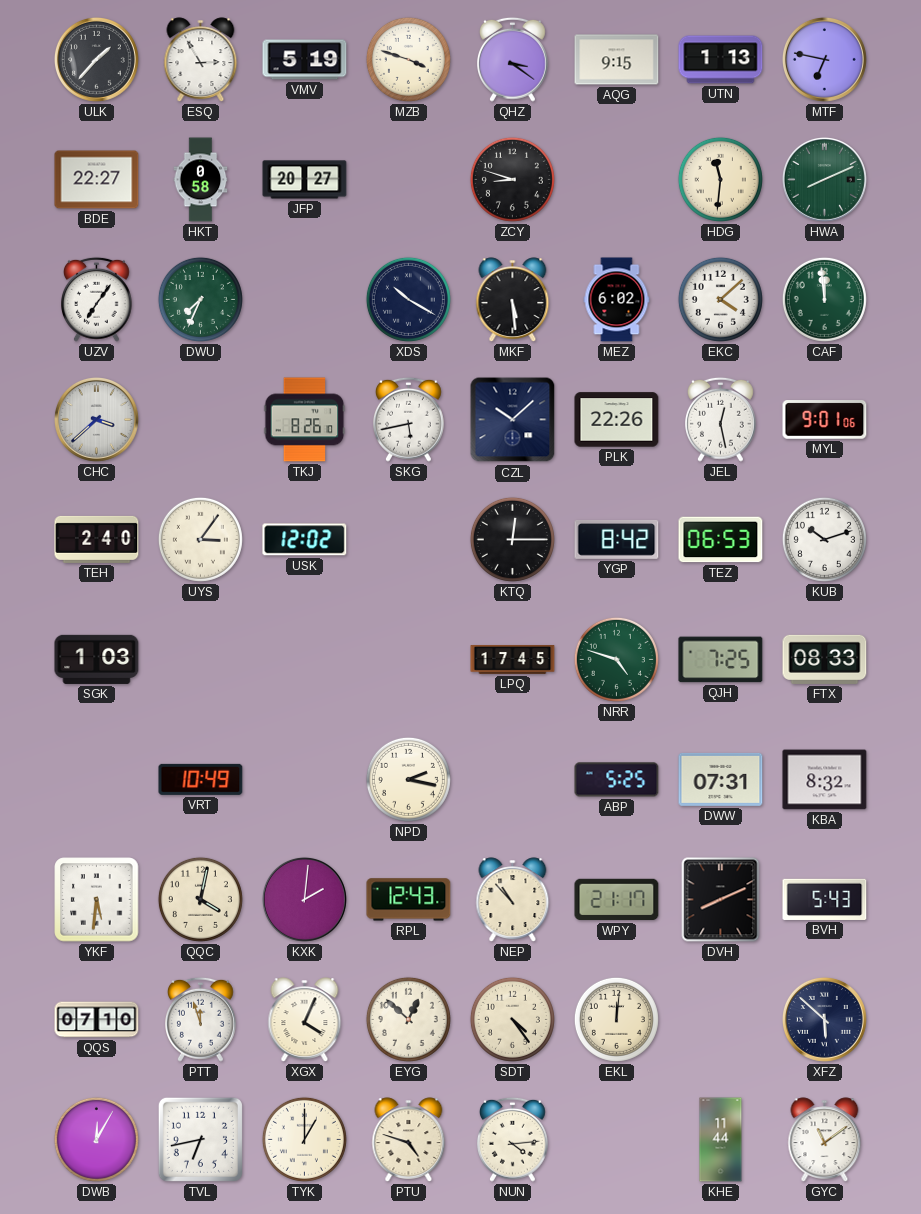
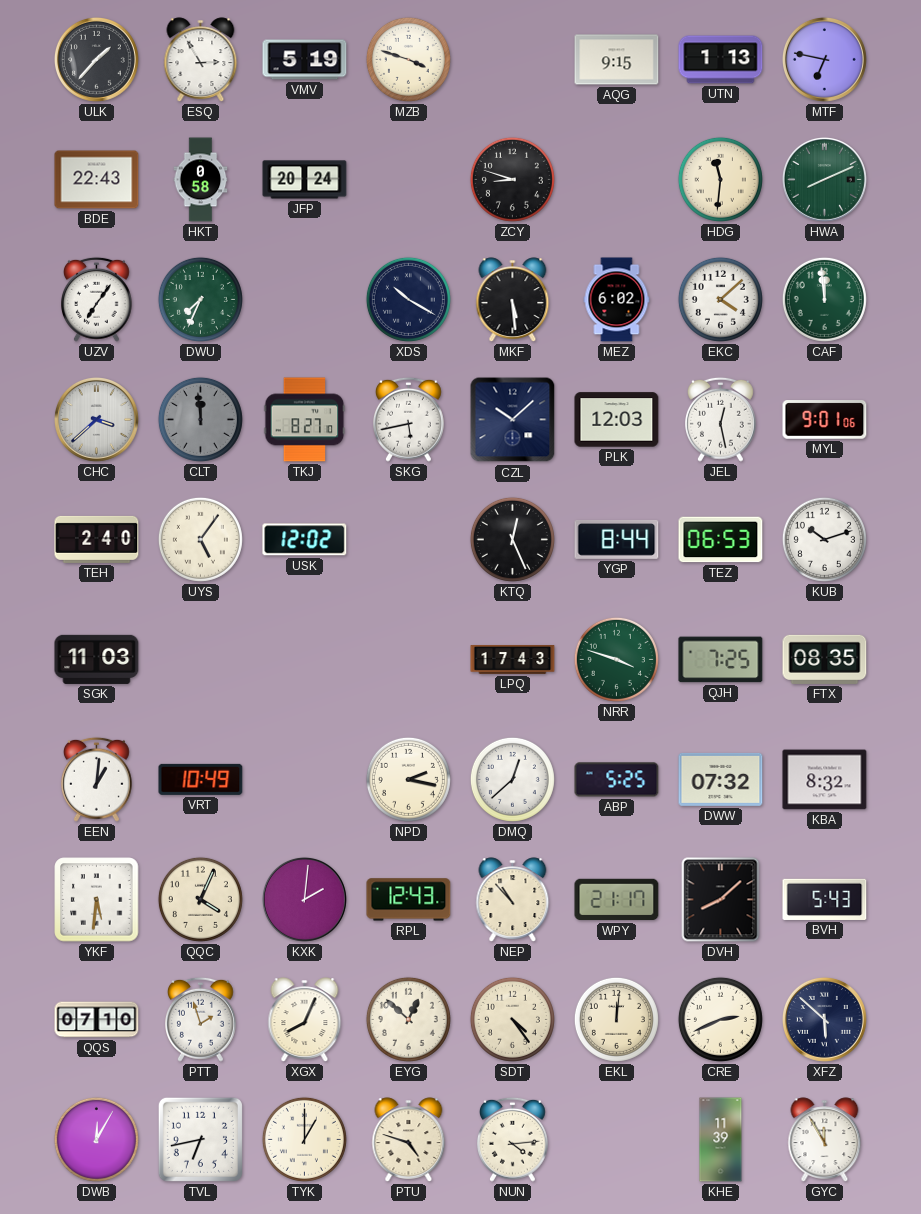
QHZ: 3:21 -> none (513, 59)
BDE: 22:27 -> 22:43 (97, 180)
JFP: 20:27 -> 20:24 (305, 180)
CLT: none -> 11:59 (200, 419)
TKJ: 8:26 -> 8:27 (305, 420)
PLK: 22:26 -> 12:03 (617, 420)
UYS: 3:06 -> 5:06 (200, 539)
KTQ: 12:15 -> 12:26 (512, 539)
YGP: 8:42 -> 8:44 (617, 539)
SGK: 1:03 -> 11:03 (97, 659)
LPQ: 17:45 -> 17:43 (513, 660)
NRR: 4:48 -> 3:48 (616, 659)
FTX: 08:33 -> 08:35 (825, 659)
EEN: none -> 1:01 (97, 779)
DMQ: none -> 12:38 (512, 779)
DWW: 07:31 -> 07:32 (721, 779)
QQC: 4:02 -> 4:04 (200, 899)
DVH: 8:11 -> 8:08 (721, 900)
PTT: 11:57 -> 1:57 (201, 1019)
XGX: 4:04 -> 8:04 (305, 1020)
CRE: none -> 2:41 (720, 1019)
KHE: 11:44 -> 11:39 (721, 1140)
GYC: 11:09 -> 11:55 (825, 1140)
